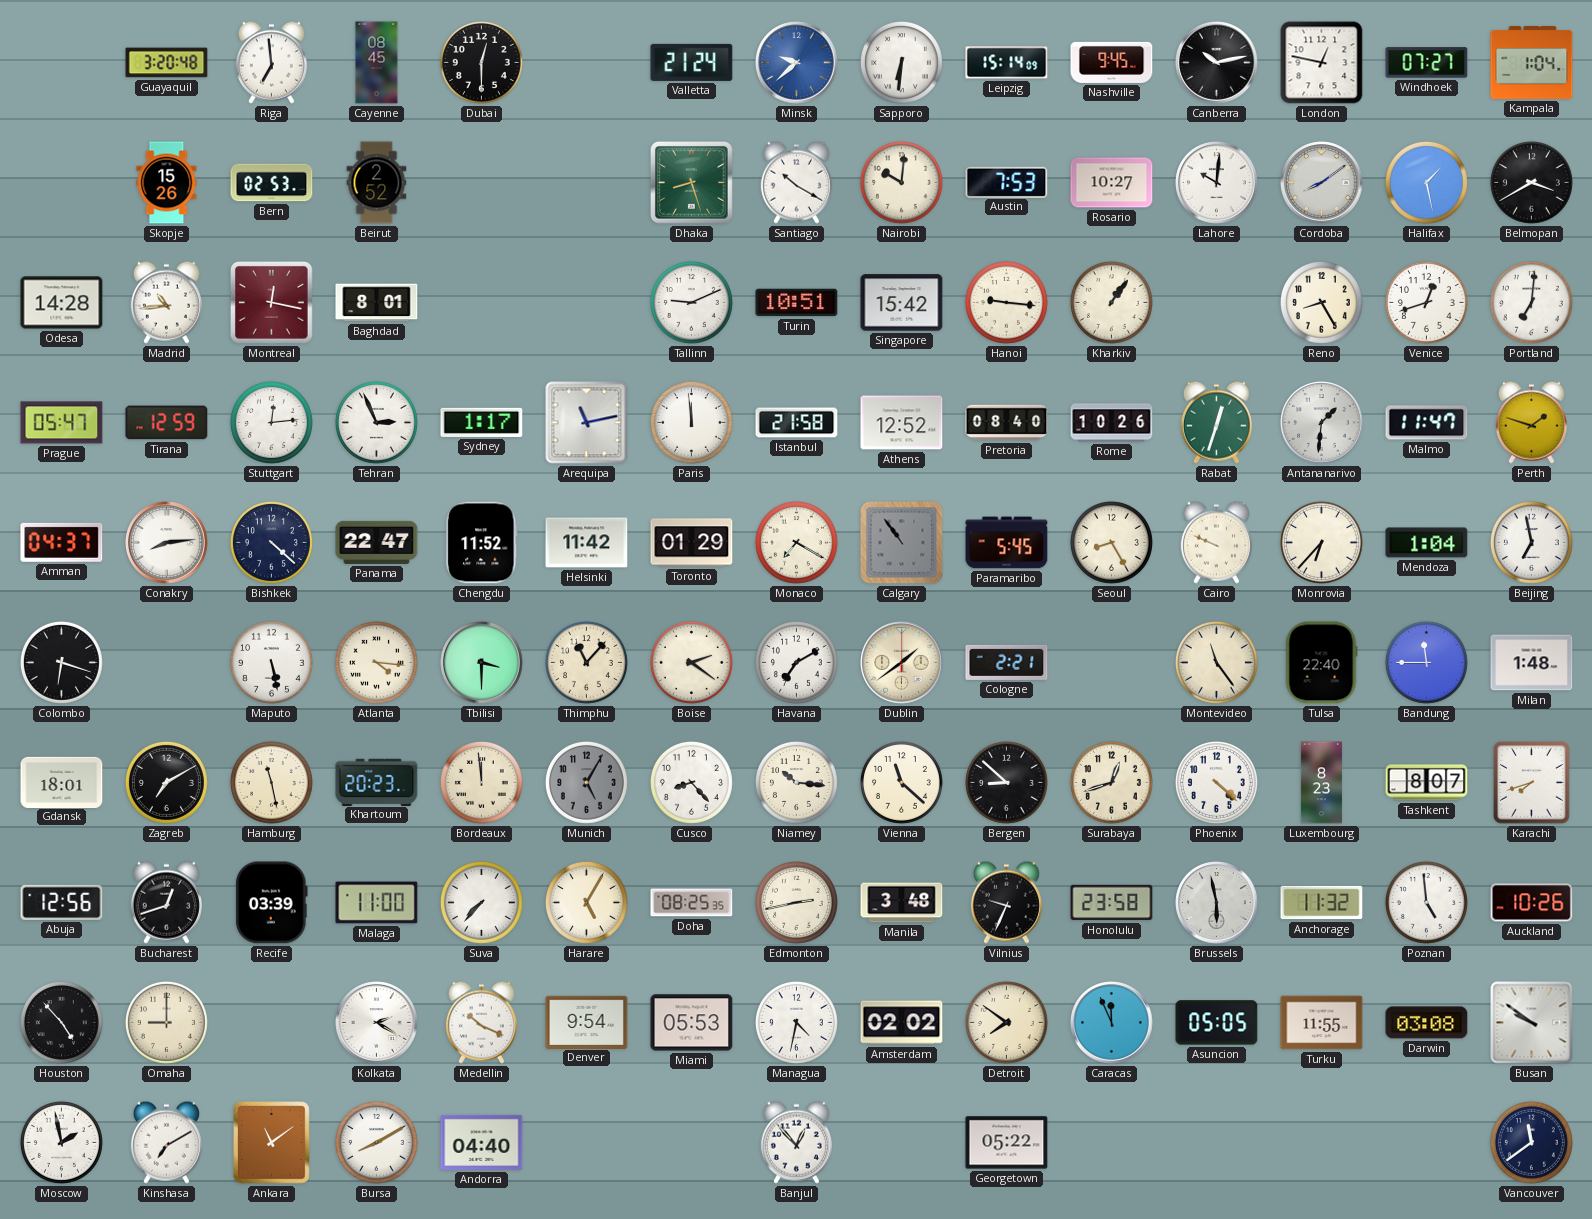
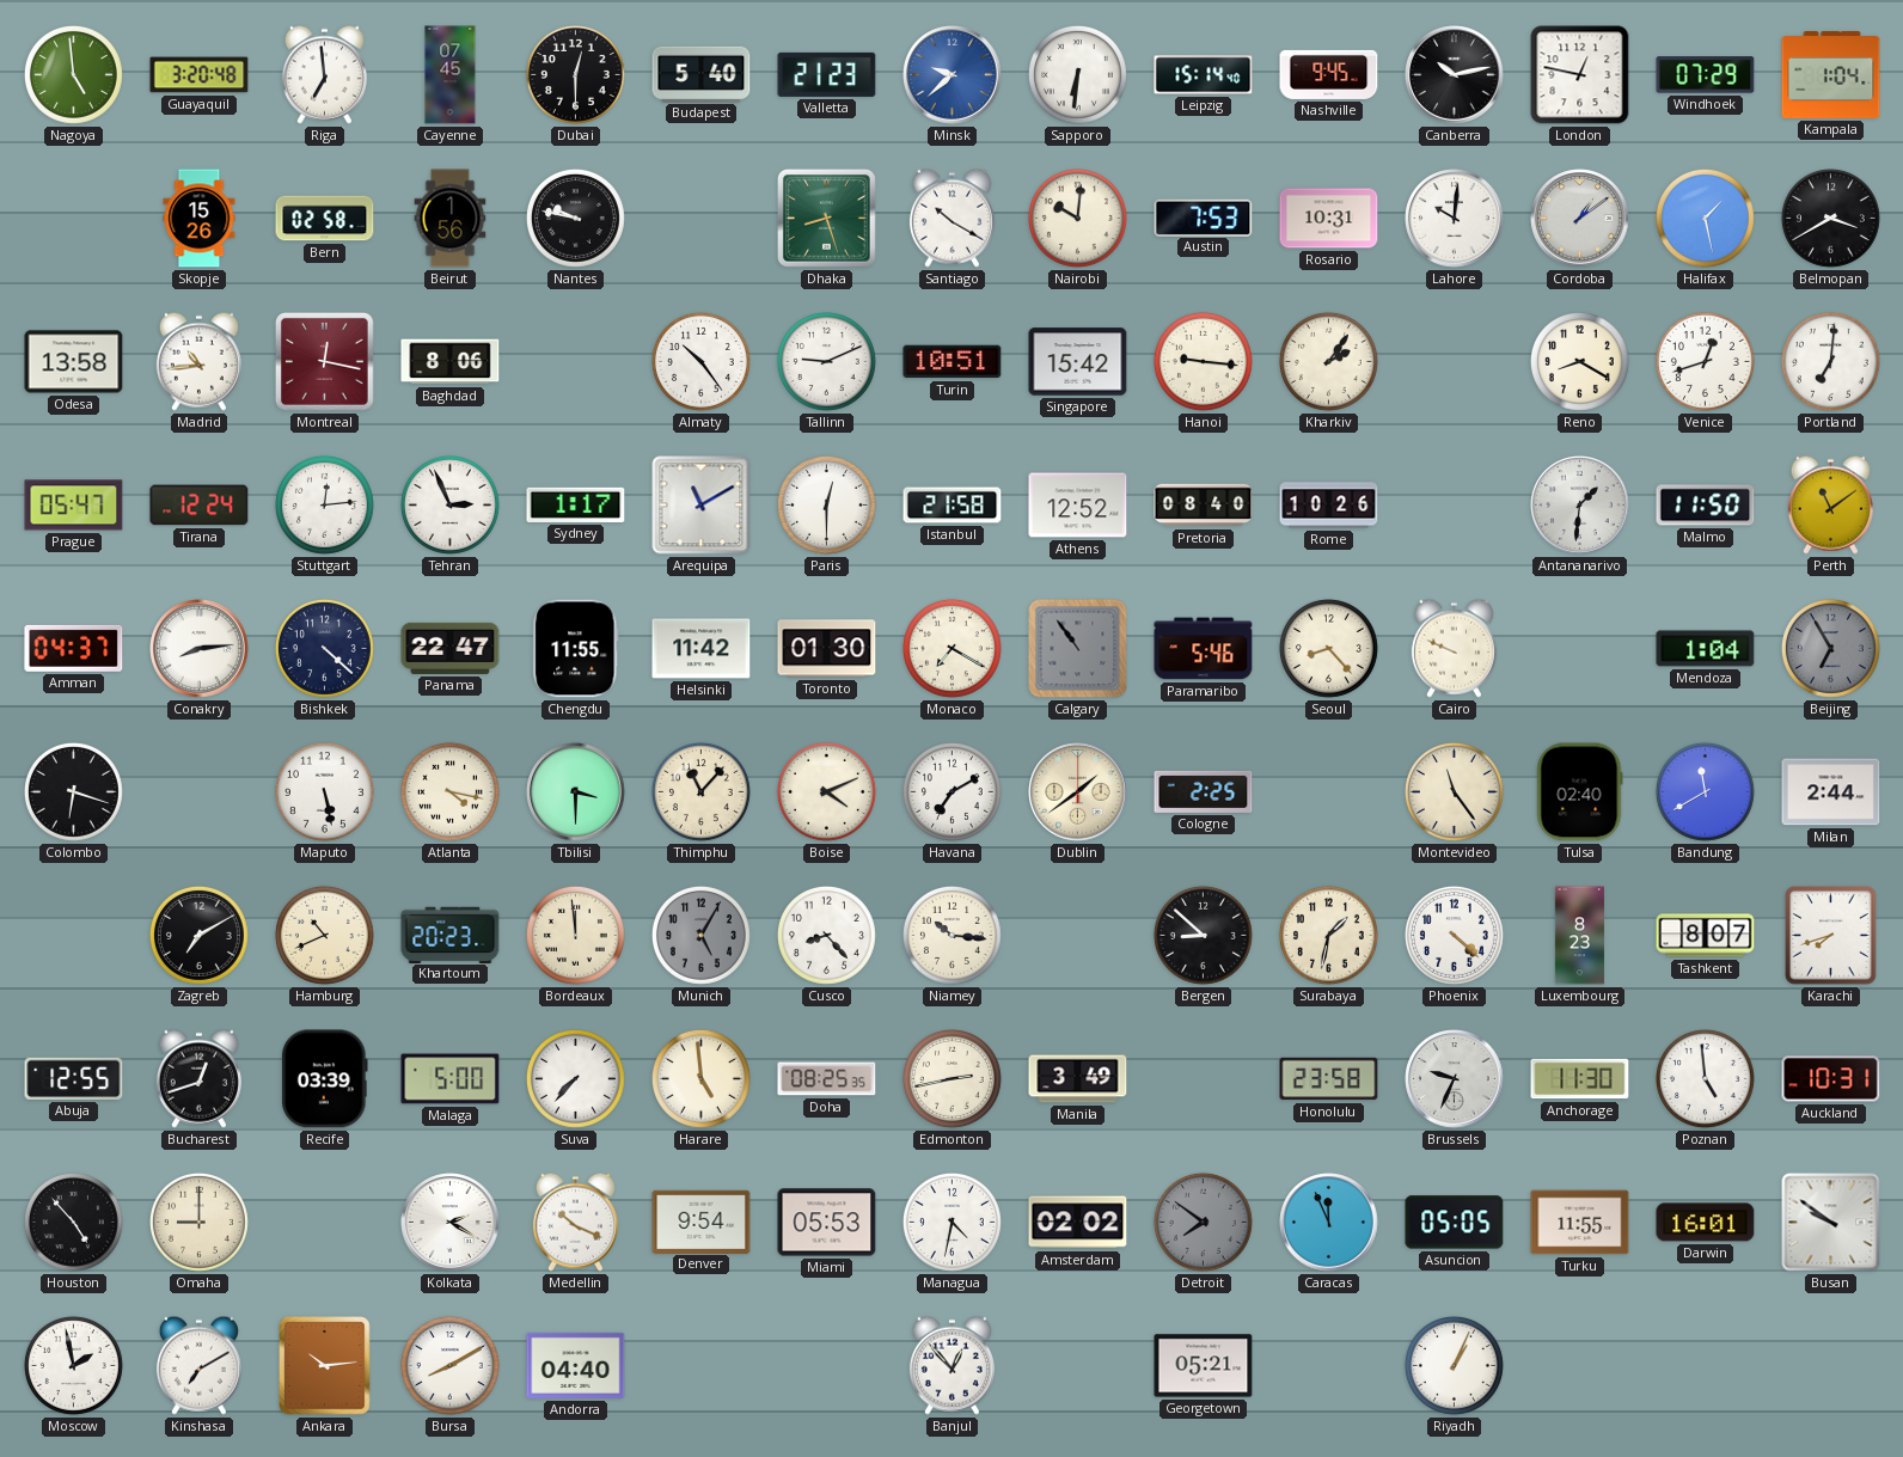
Nagoya: none -> 4:59 (73, 74)
Cayenne: 08:45 -> 07:45 (451, 75)
Budapest: none -> 5:40 (702, 74)
Valletta: 21:24 -> 21:23 (827, 74)
Leipzig: 15:14:09 -> 15:14:40 (1204, 75)
Windhoek: 07:27 -> 07:29 (1706, 75)
Bern: 02:53 -> 02:58 (325, 219)
Beirut: 2:52 -> 1:56 (451, 219)
Nantes: none -> 9:47 (575, 218)
Rosario: 10:27 -> 10:31 (1329, 219)
Cordoba: 8:09 -> 1:09 (1580, 219)
Odesa: 14:28 -> 13:58 (74, 362)
Baghdad: 8:01 -> 8:06 (451, 362)
Almaty: none -> 10:24 (700, 361)
Kharkiv: 1:06 -> 2:06 (1328, 361)
Reno: 8:25 -> 8:20 (1579, 361)
Tirana: 12:59 -> 12:24 (200, 506)
Arequipa: 11:13 -> 11:10 (702, 506)
Paris: 11:59 -> 12:30 (826, 504)
Rabat: 12:33 -> none (1216, 422)
Malmo: 11:47 -> 11:50 (1706, 506)
Perth: 1:48 -> 11:09 (1830, 504)
Chengdu: 11:52 -> 11:55 (576, 649)
Toronto: 01:29 -> 01:30 (827, 649)
Paramaribo: 5:45 -> 5:46 (1204, 649)
Seoul: 8:25 -> 8:23 (1328, 648)
Monrovia: 6:37 -> none (1321, 542)
Beijing: 6:58 -> 6:55 (1830, 648)
Beijing dial: white -> grey (1830, 648)
Atlanta: 4:16 -> 4:17 (449, 791)
Boise: 2:21 -> 4:11 (826, 791)
Cologne: 2:21 -> 2:25 (1204, 791)
Tulsa: 22:40 -> 02:40 (1579, 792)
Bandung: 11:45 -> 11:40 (1705, 791)
Milan: 1:48 -> 2:44 (1831, 792)
Gdansk: 18:01 -> none (62, 782)
Hamburg: 11:28 -> 10:41 (324, 935)
Vienna: 11:22 -> none (901, 782)
Surabaya: 12:42 -> 1:32 (1328, 935)
Abuja: 12:56 -> 12:55 (74, 1078)
Malaga: 11:00 -> 5:00 (451, 1079)
Harare: 5:05 -> 4:59 (700, 1078)
Manila: 3:48 -> 3:49 (1078, 1079)
Vilnius: 9:34 -> none (1006, 902)
Brussels: 5:58 -> 9:34 (1455, 1079)
Anchorage: 11:32 -> 11:30 (1580, 1079)
Auckland: 10:26 -> 10:31 (1831, 1079)
Detroit dial: cream -> grey (1203, 1222)
Darwin: 03:08 -> 16:01 (1706, 1223)
Ankara: 11:09 -> 10:14 (325, 1366)
Georgetown: 05:22 -> 05:21 (1204, 1366)
Riyadh: none -> 1:04 (1454, 1365)
Vancouver: 11:39 -> none (1531, 1142)
